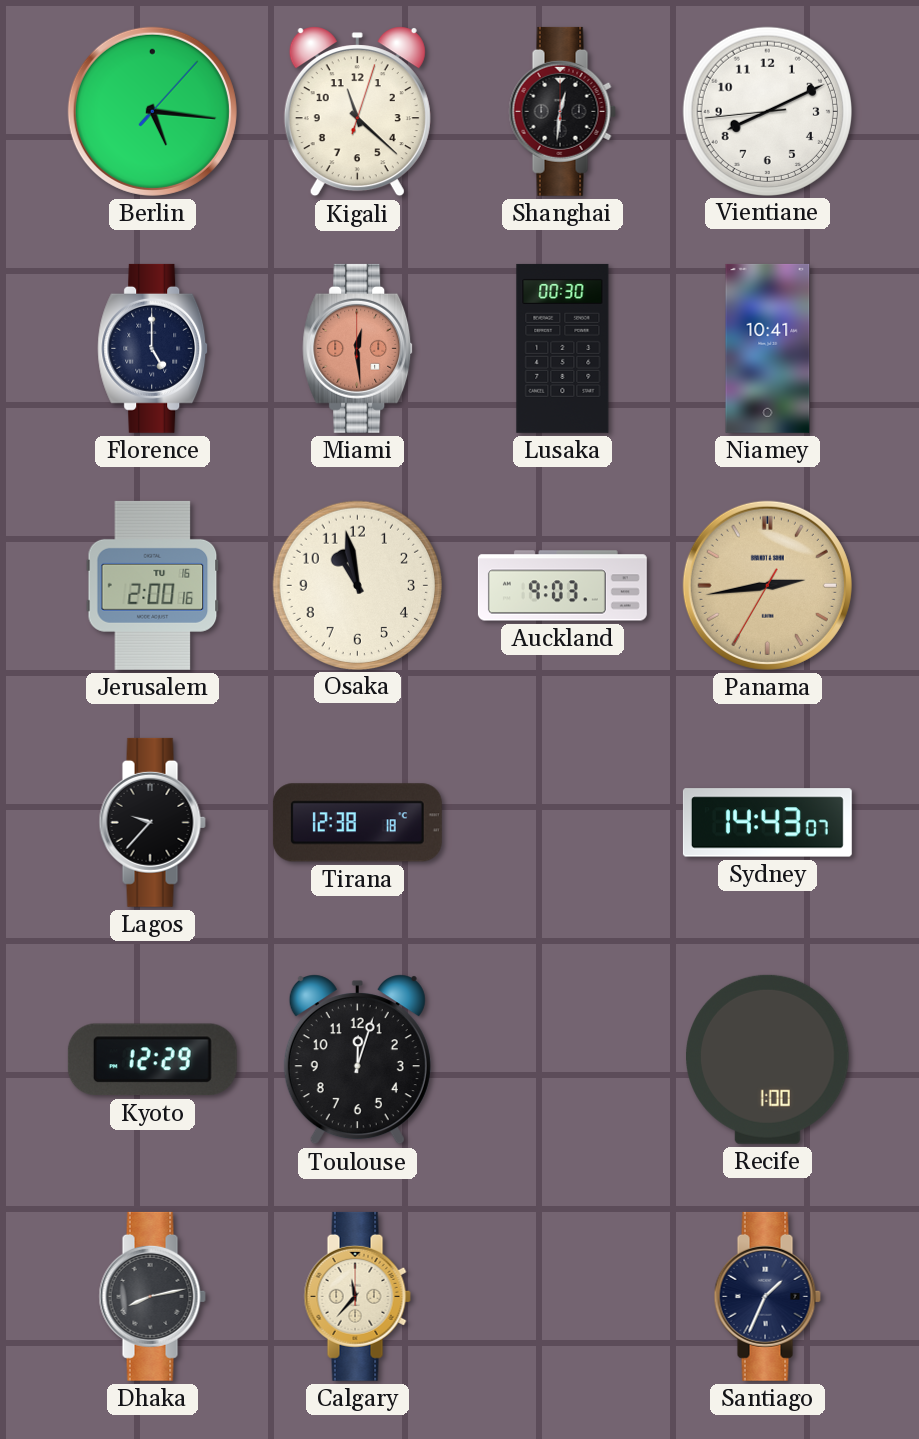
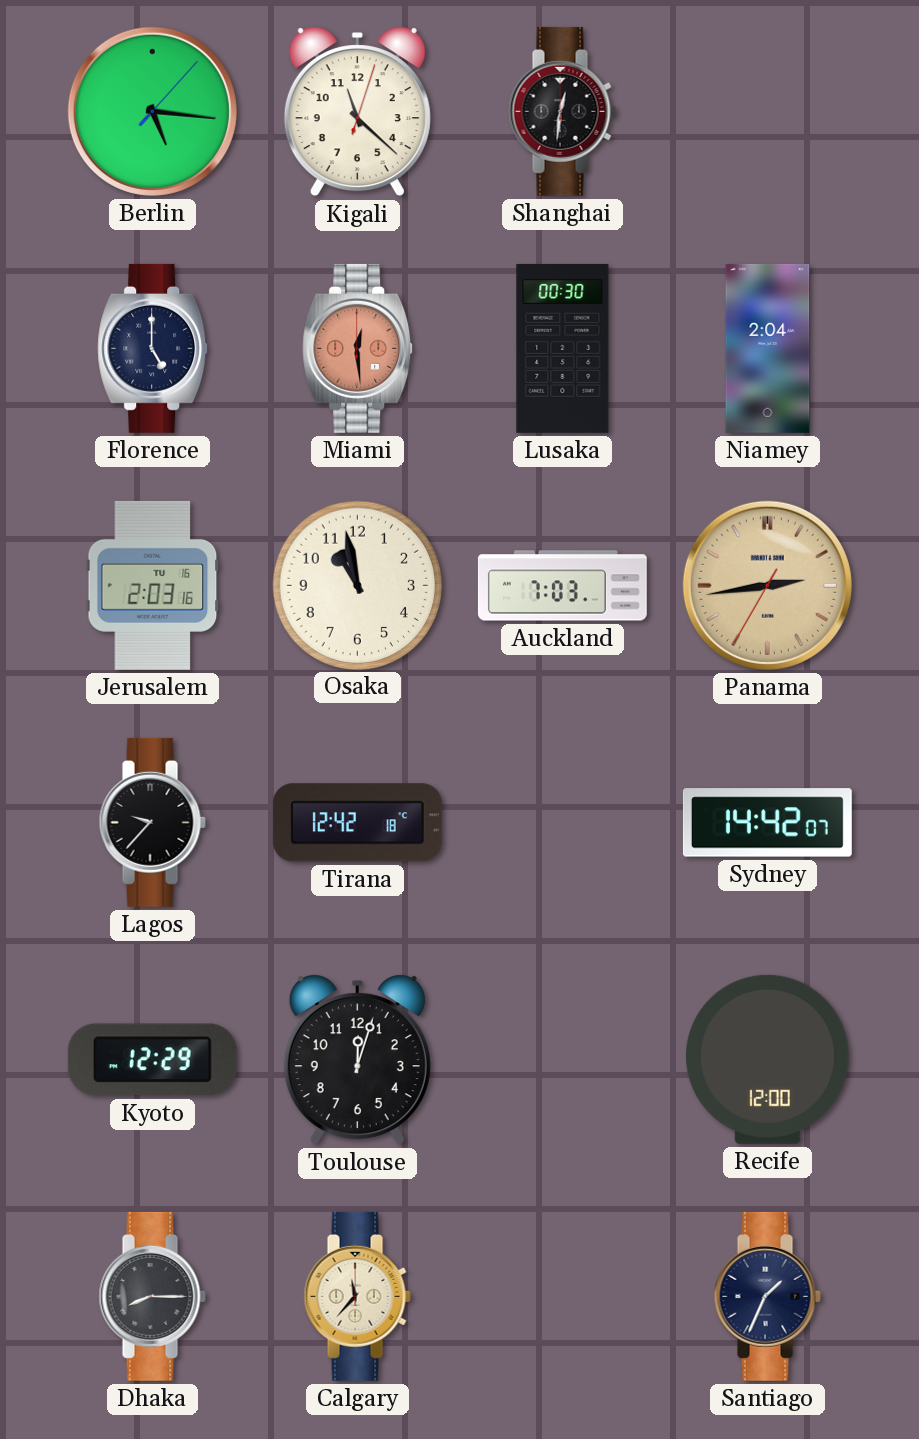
Vientiane: 8:10 -> none (767, 111)
Niamey: 10:41 -> 2:04 (768, 348)
Jerusalem: 2:00 -> 2:03 (153, 585)
Auckland: 9:03 -> 7:03 (562, 586)
Tirana: 12:38 -> 12:42 (357, 823)
Sydney: 14:43 -> 14:42 (767, 823)
Recife: 1:00 -> 12:00 (768, 1059)
Dhaka: 8:13 -> 8:15 (152, 1296)
